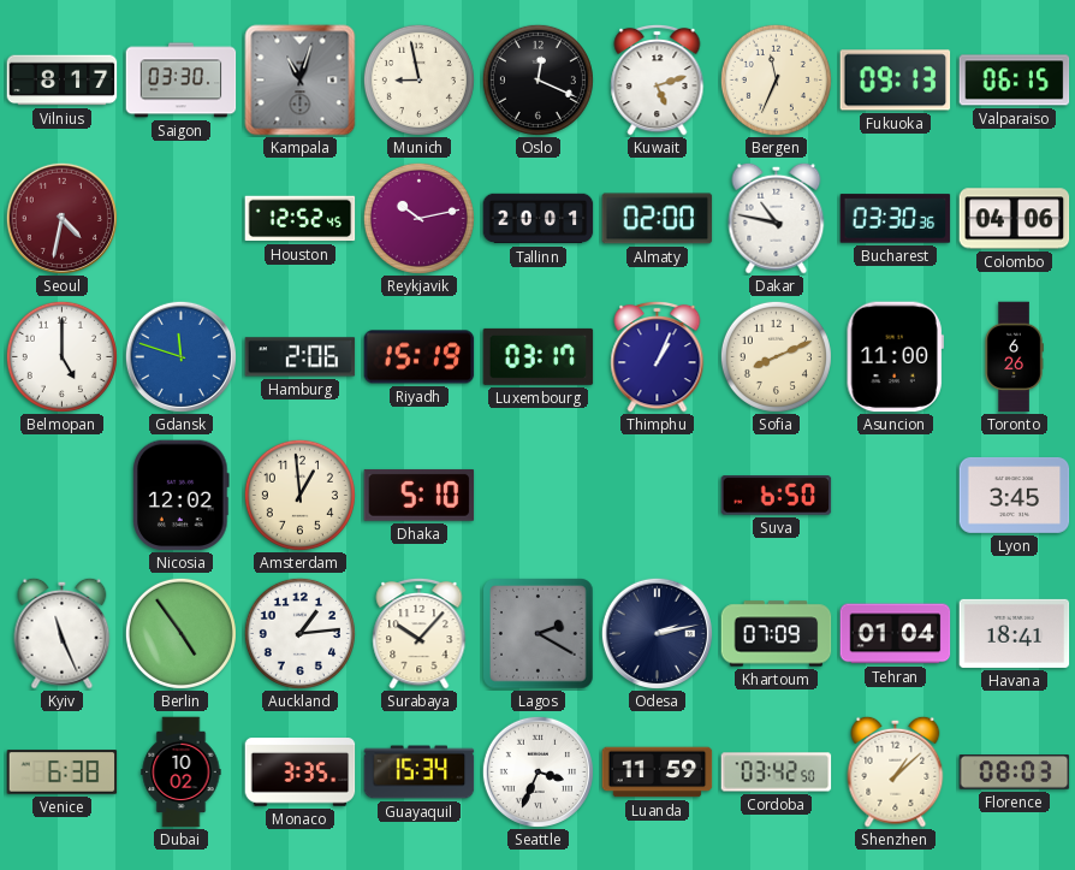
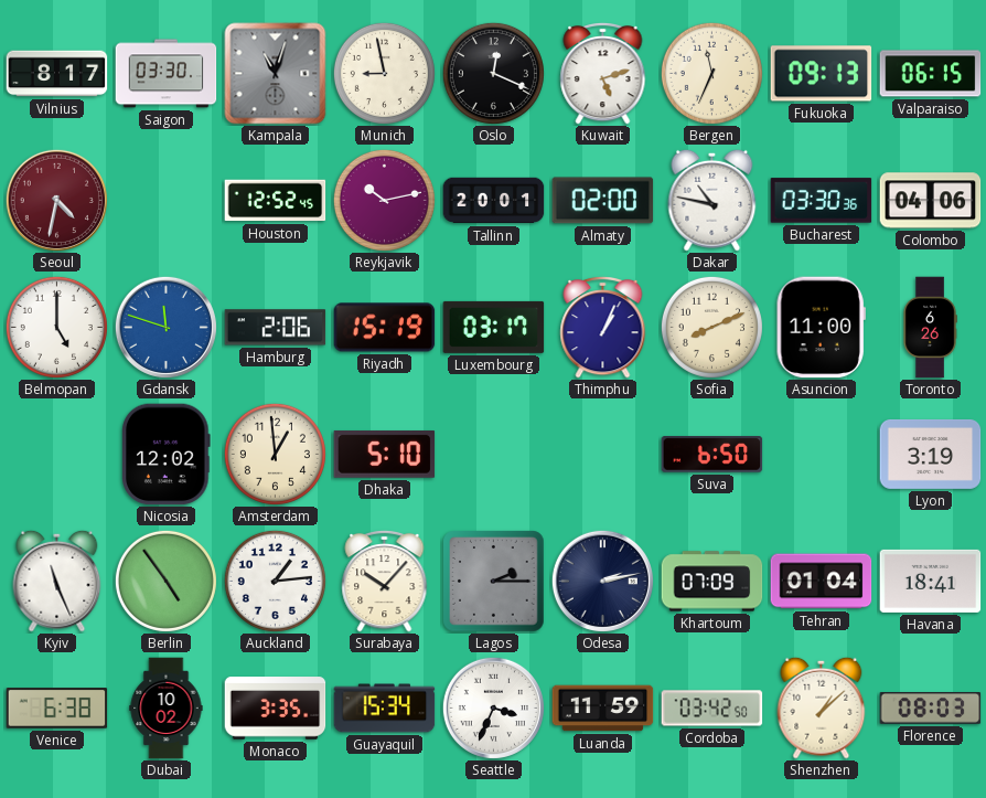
Lyon: 3:45 -> 3:19 (931, 454)
Lagos: 2:20 -> 2:15 (494, 582)
